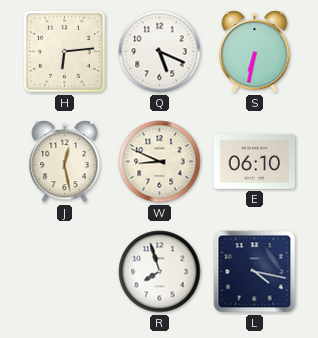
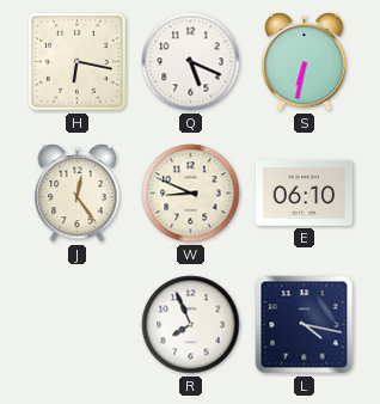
H: 6:14 -> 6:17 (76, 61)
J: 12:28 -> 12:24 (78, 194)
R: 7:57 -> 7:56 (191, 325)
